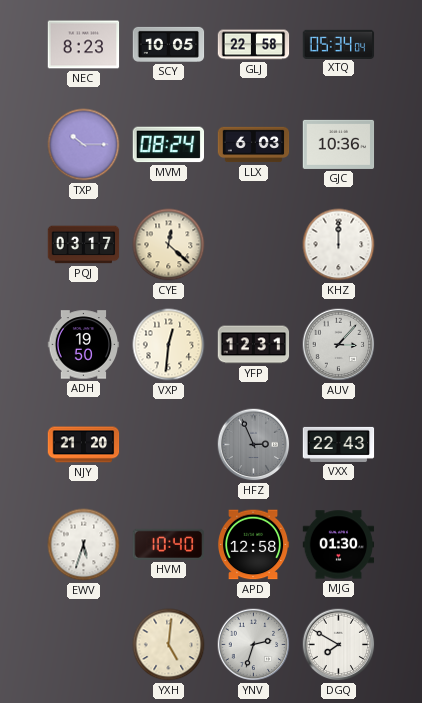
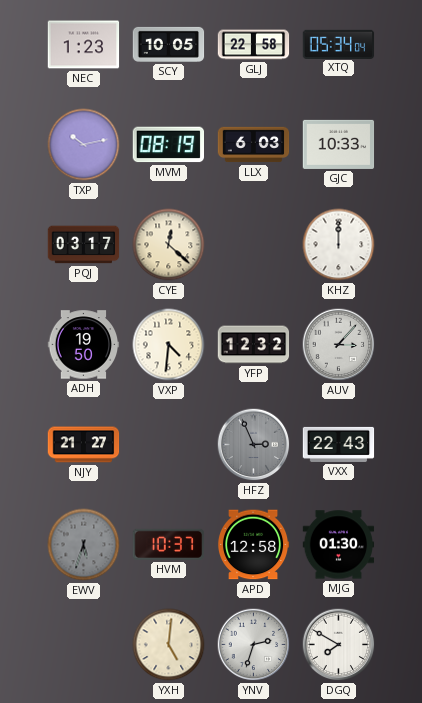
NEC: 8:23 -> 1:23 (84, 45)
TXP: 10:15 -> 10:13 (84, 145)
MVM: 08:24 -> 08:19 (168, 145)
GJC: 10:36 -> 10:33 (339, 144)
VXP: 12:31 -> 4:31 (169, 345)
YFP: 12:31 -> 12:32 (254, 345)
NJY: 21:20 -> 21:27 (84, 445)
EWV dial: white -> grey (84, 545)
HVM: 10:40 -> 10:37 (169, 544)
